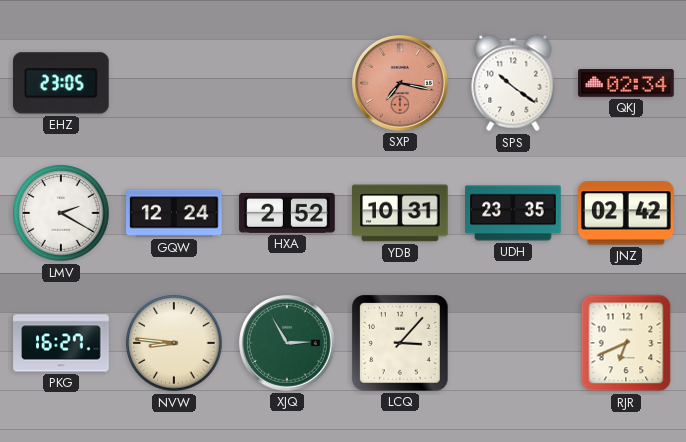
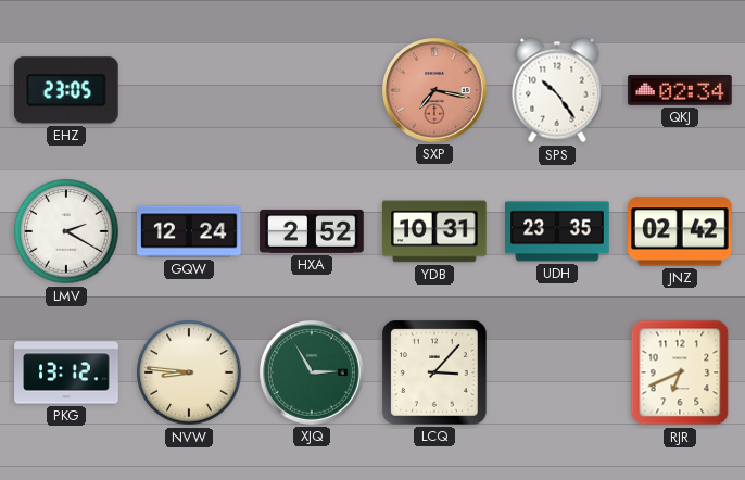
SPS: 10:21 -> 10:24 (557, 90)
PKG: 16:27 -> 13:12 (66, 372)
